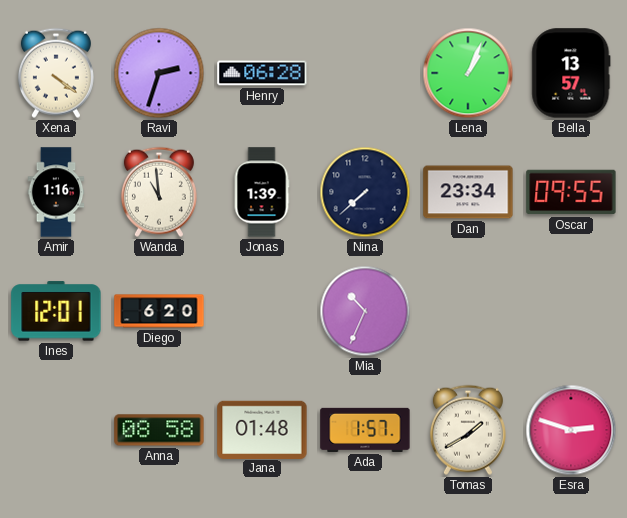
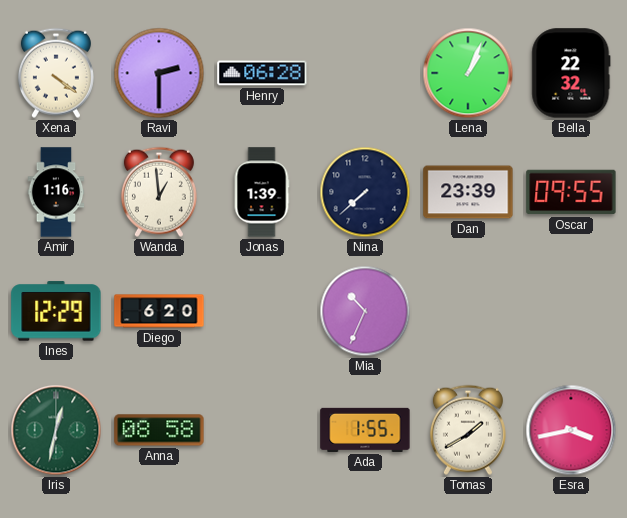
Ravi: 2:33 -> 2:30 (159, 73)
Bella: 13:57 -> 22:32 (571, 73)
Wanda: 10:59 -> 12:59 (159, 192)
Dan: 23:34 -> 23:39 (468, 192)
Ines: 12:01 -> 12:29 (56, 311)
Iris: none -> 12:32 (56, 430)
Jana: 01:48 -> none (262, 429)
Ada: 1:57 -> 1:55 (365, 430)
Esra: 2:48 -> 3:43 (571, 430)
